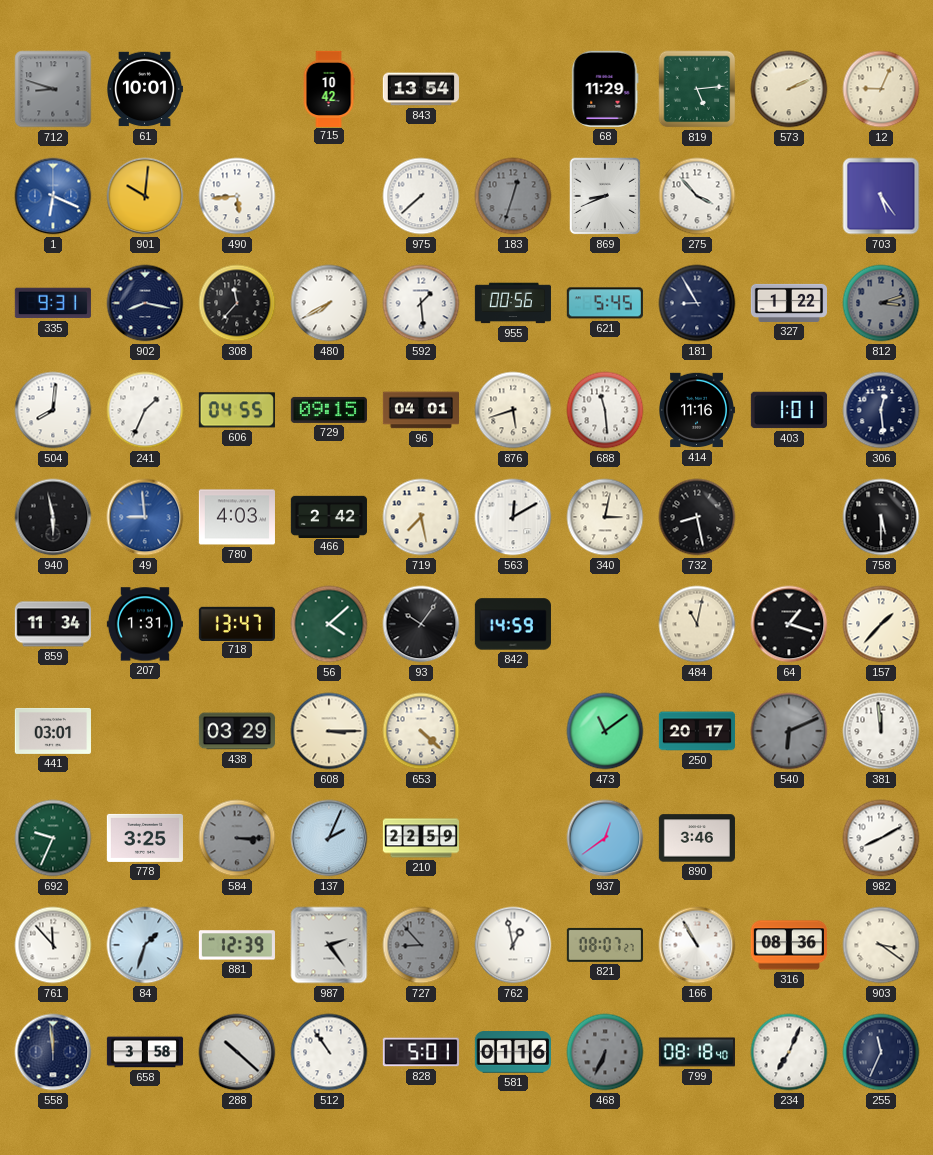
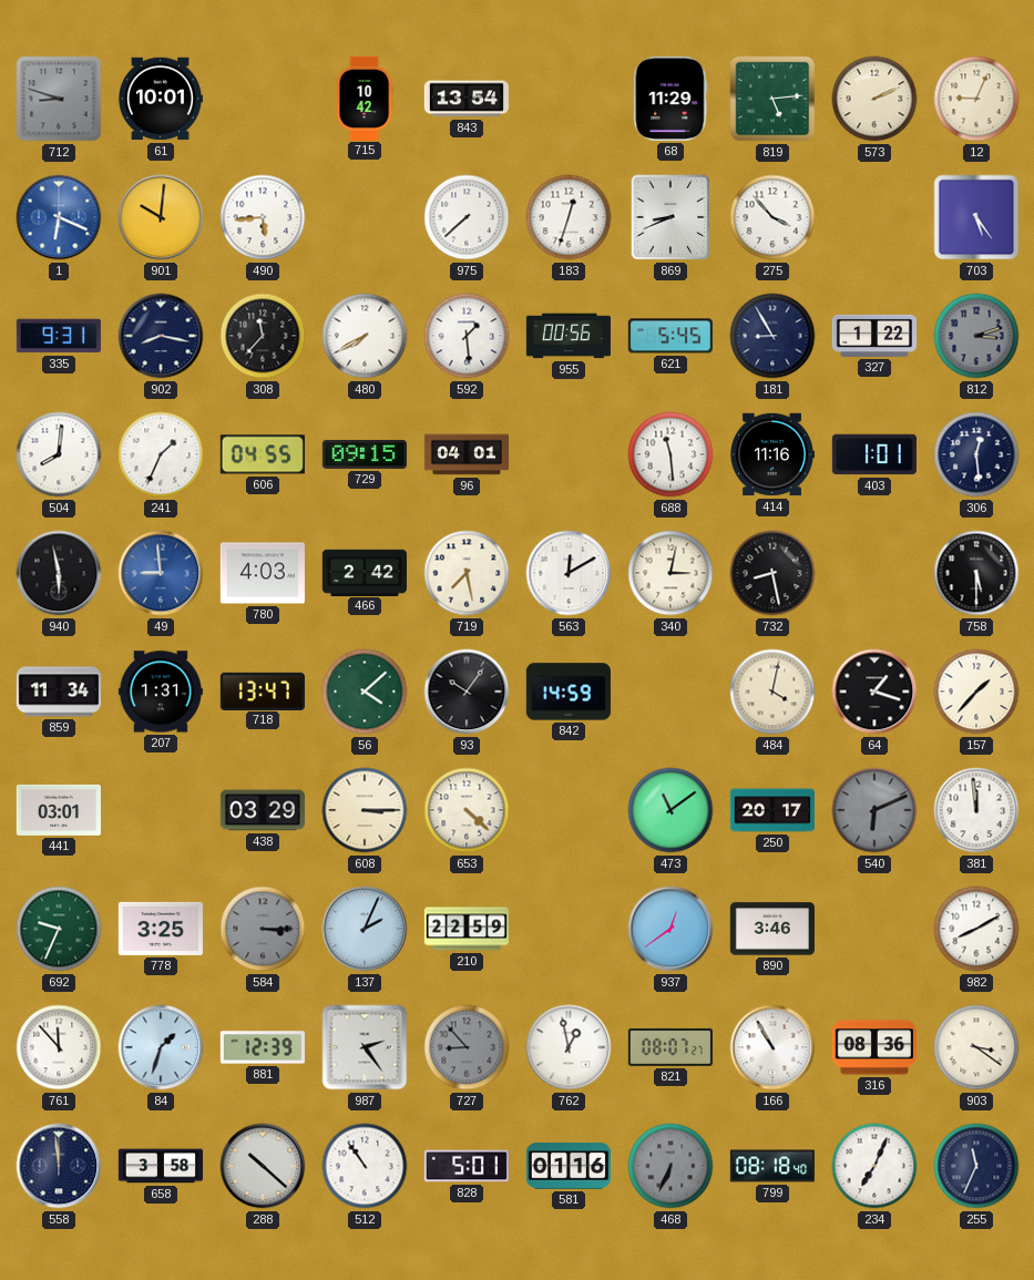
183 dial: grey -> white (569, 217)
876: 5:42 -> none (513, 410)
484: 11:02 -> 4:02 (772, 692)
